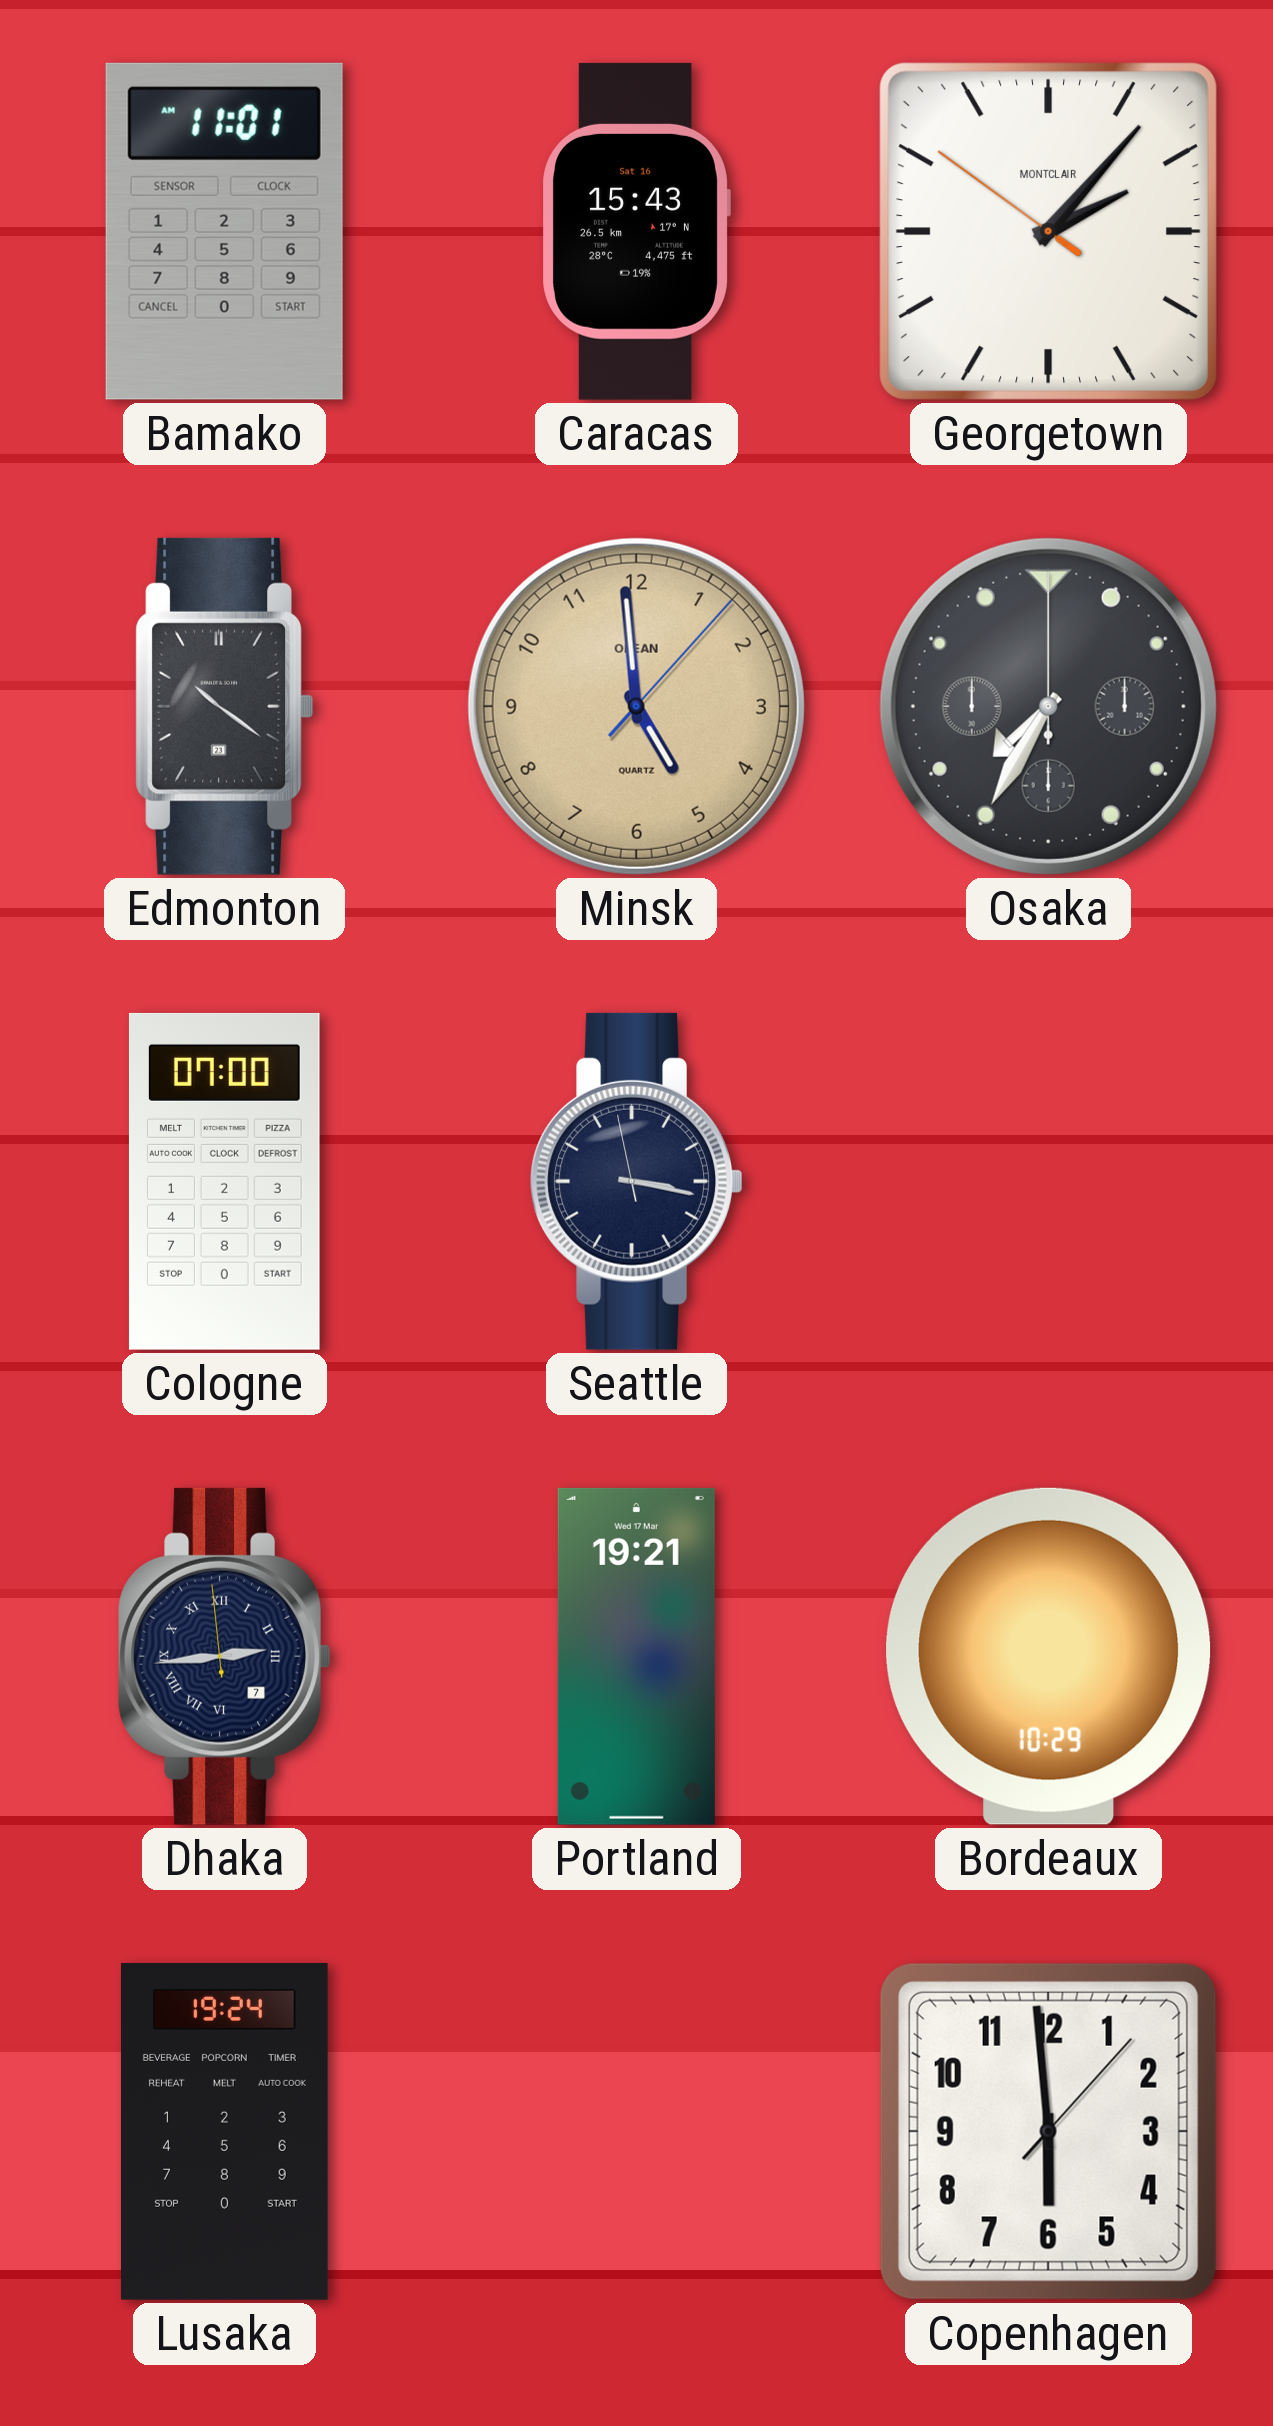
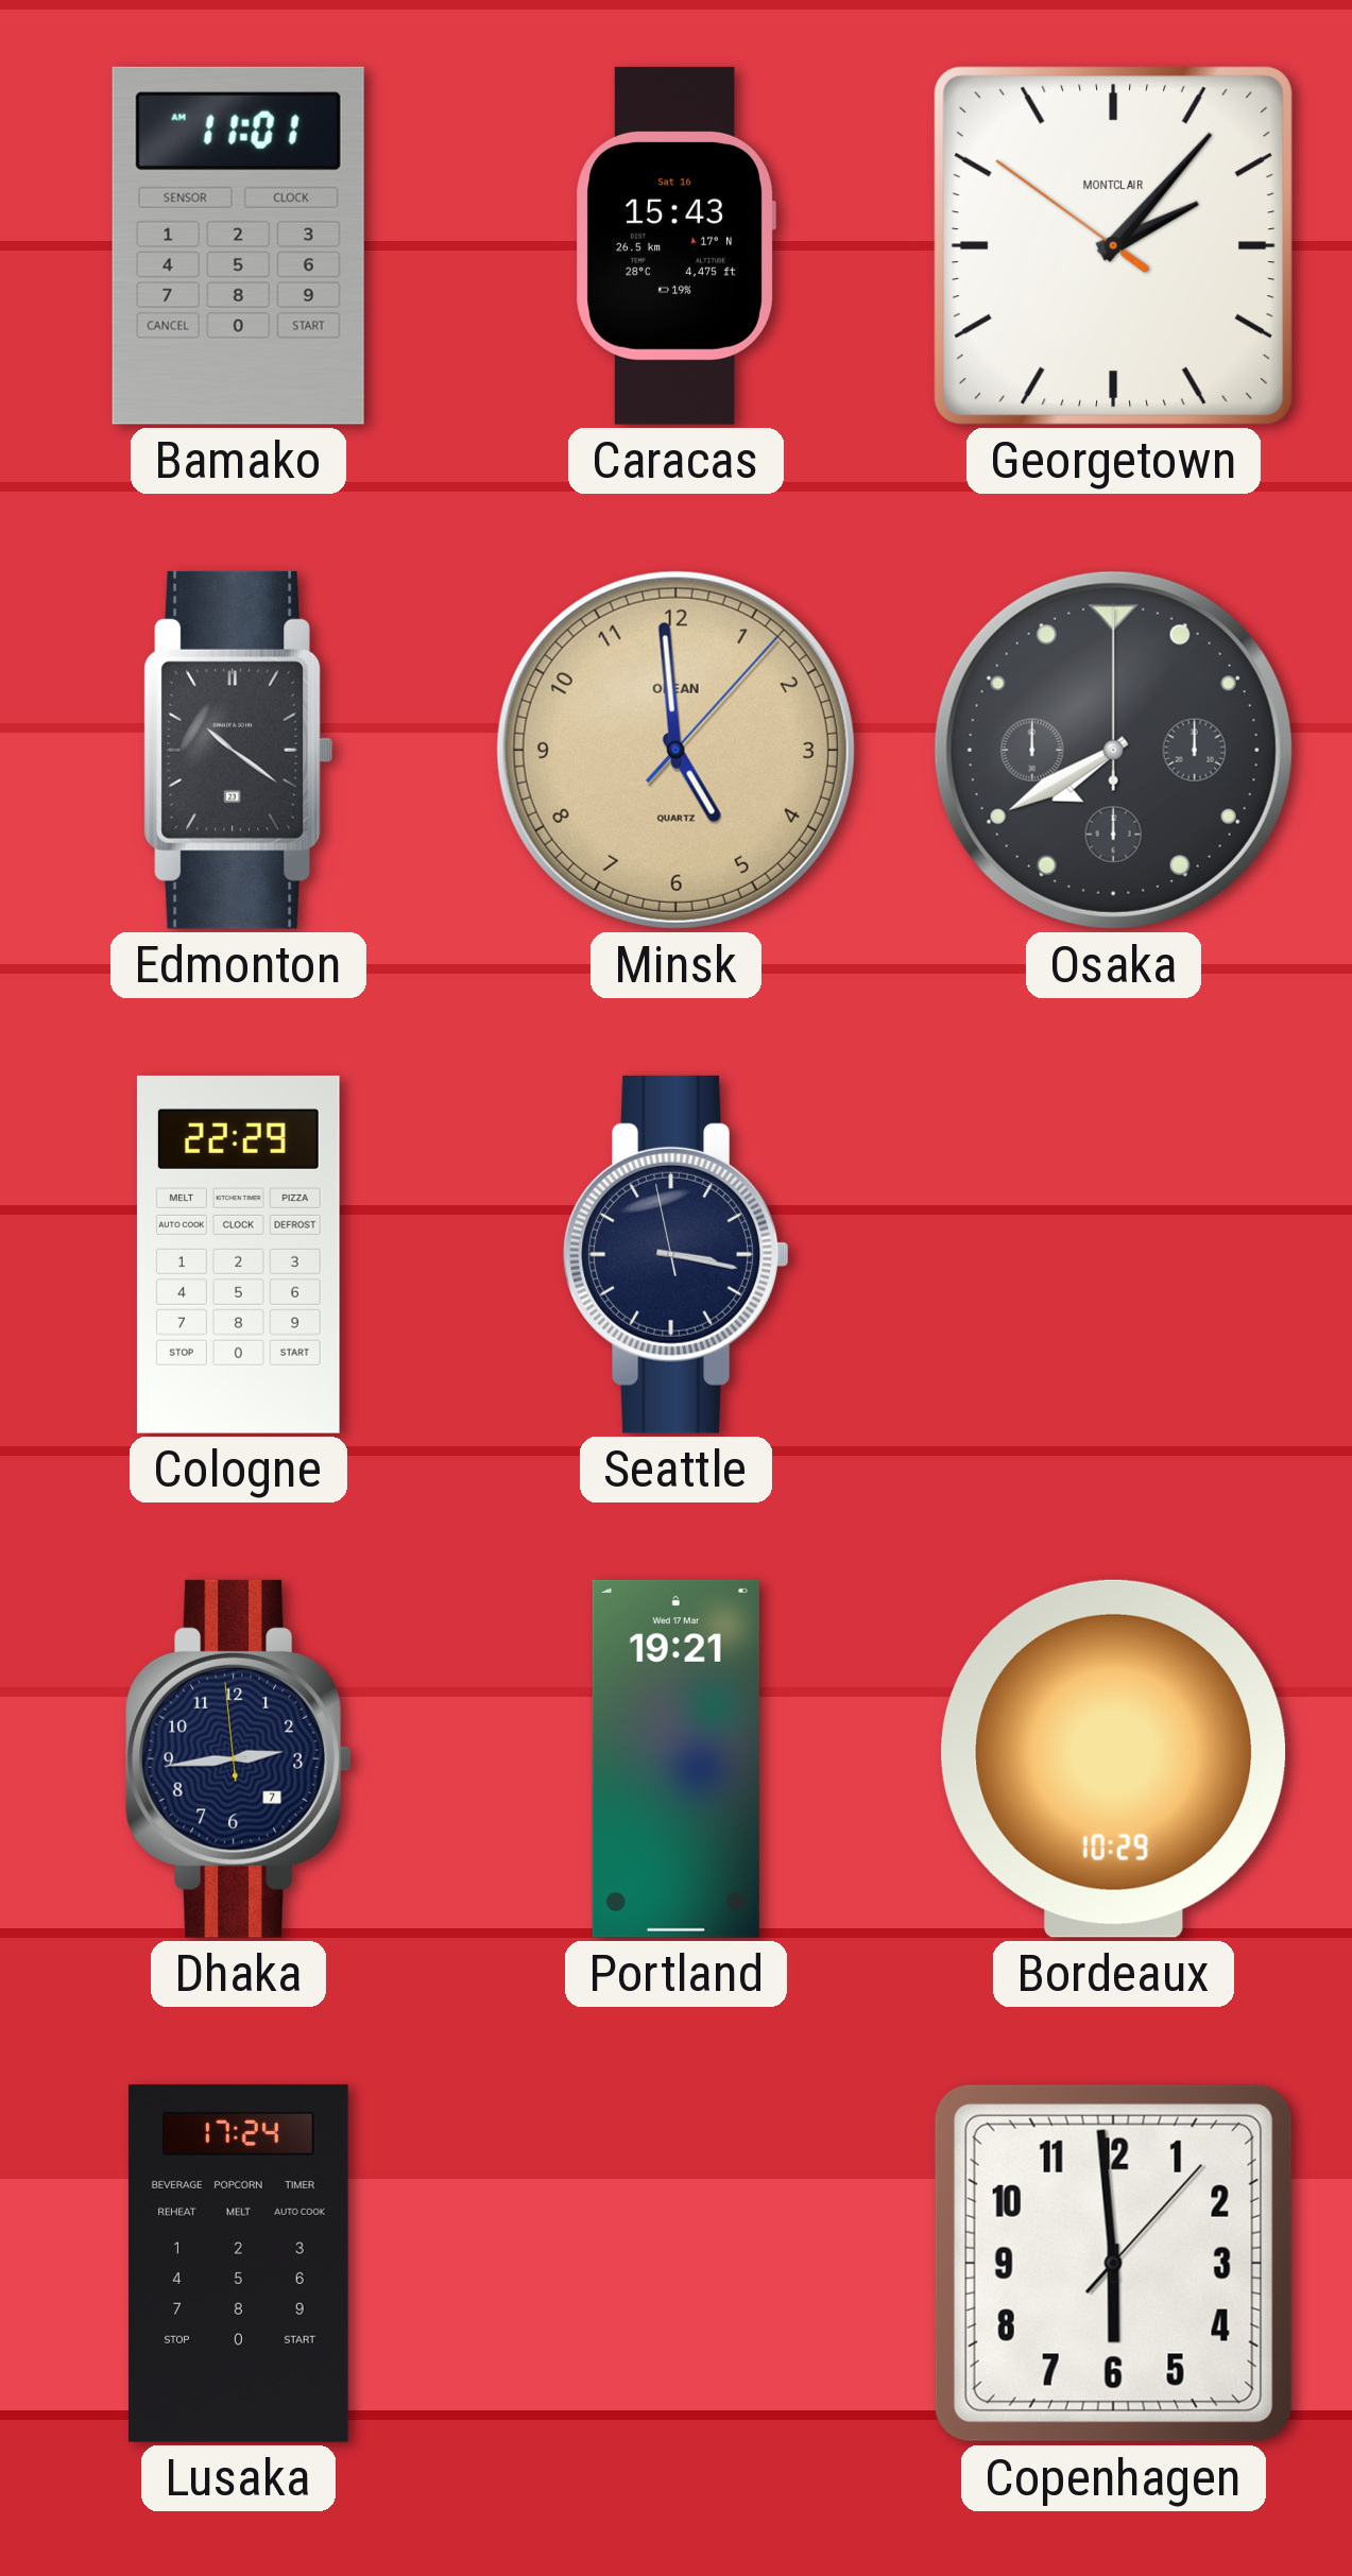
Osaka: 7:35 -> 7:40 (1113, 750)
Cologne: 07:00 -> 22:29 (238, 1254)
Dhaka numerals: Roman -> Arabic (239, 1758)
Lusaka: 19:24 -> 17:24 (238, 2263)
